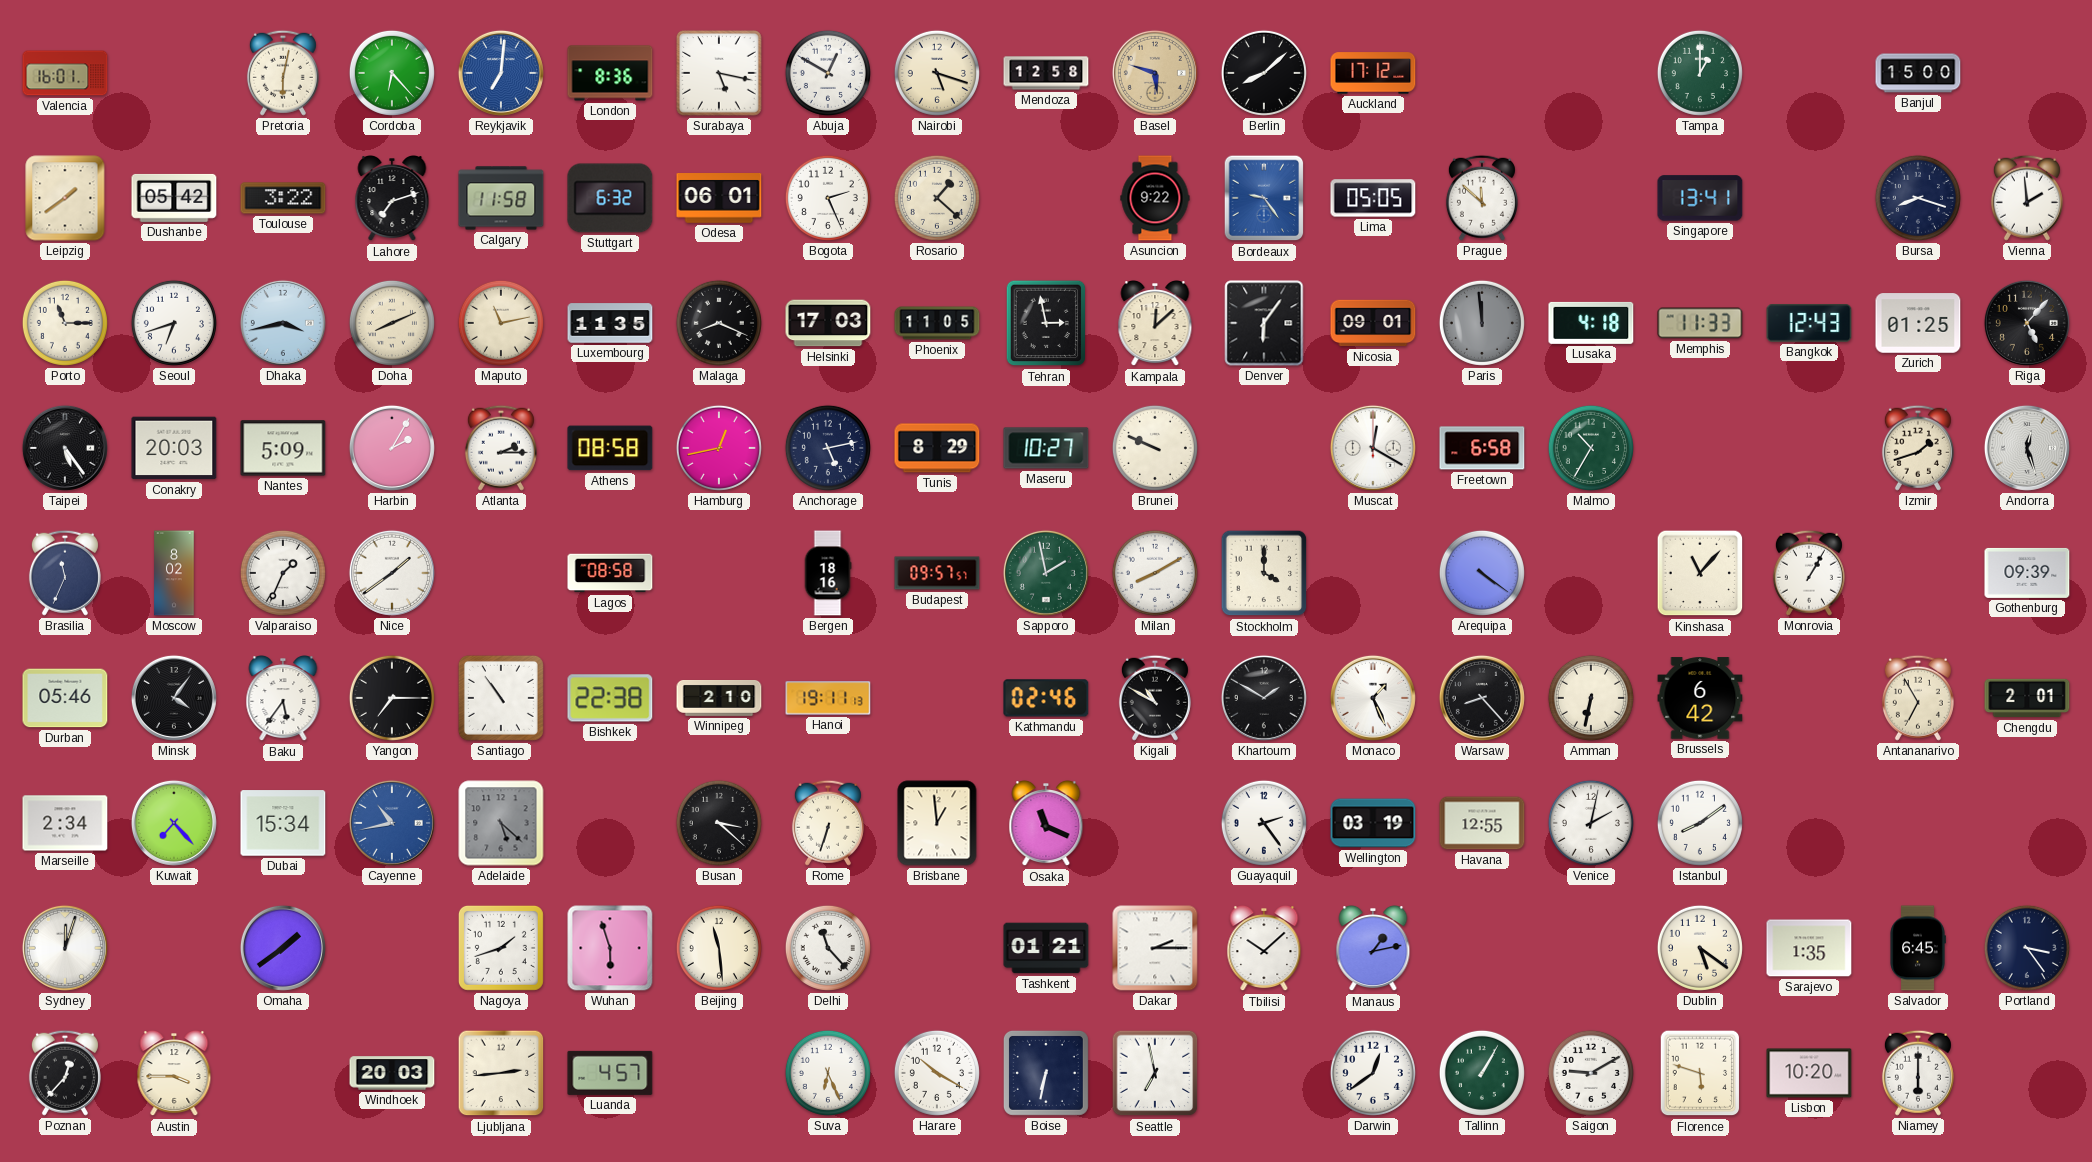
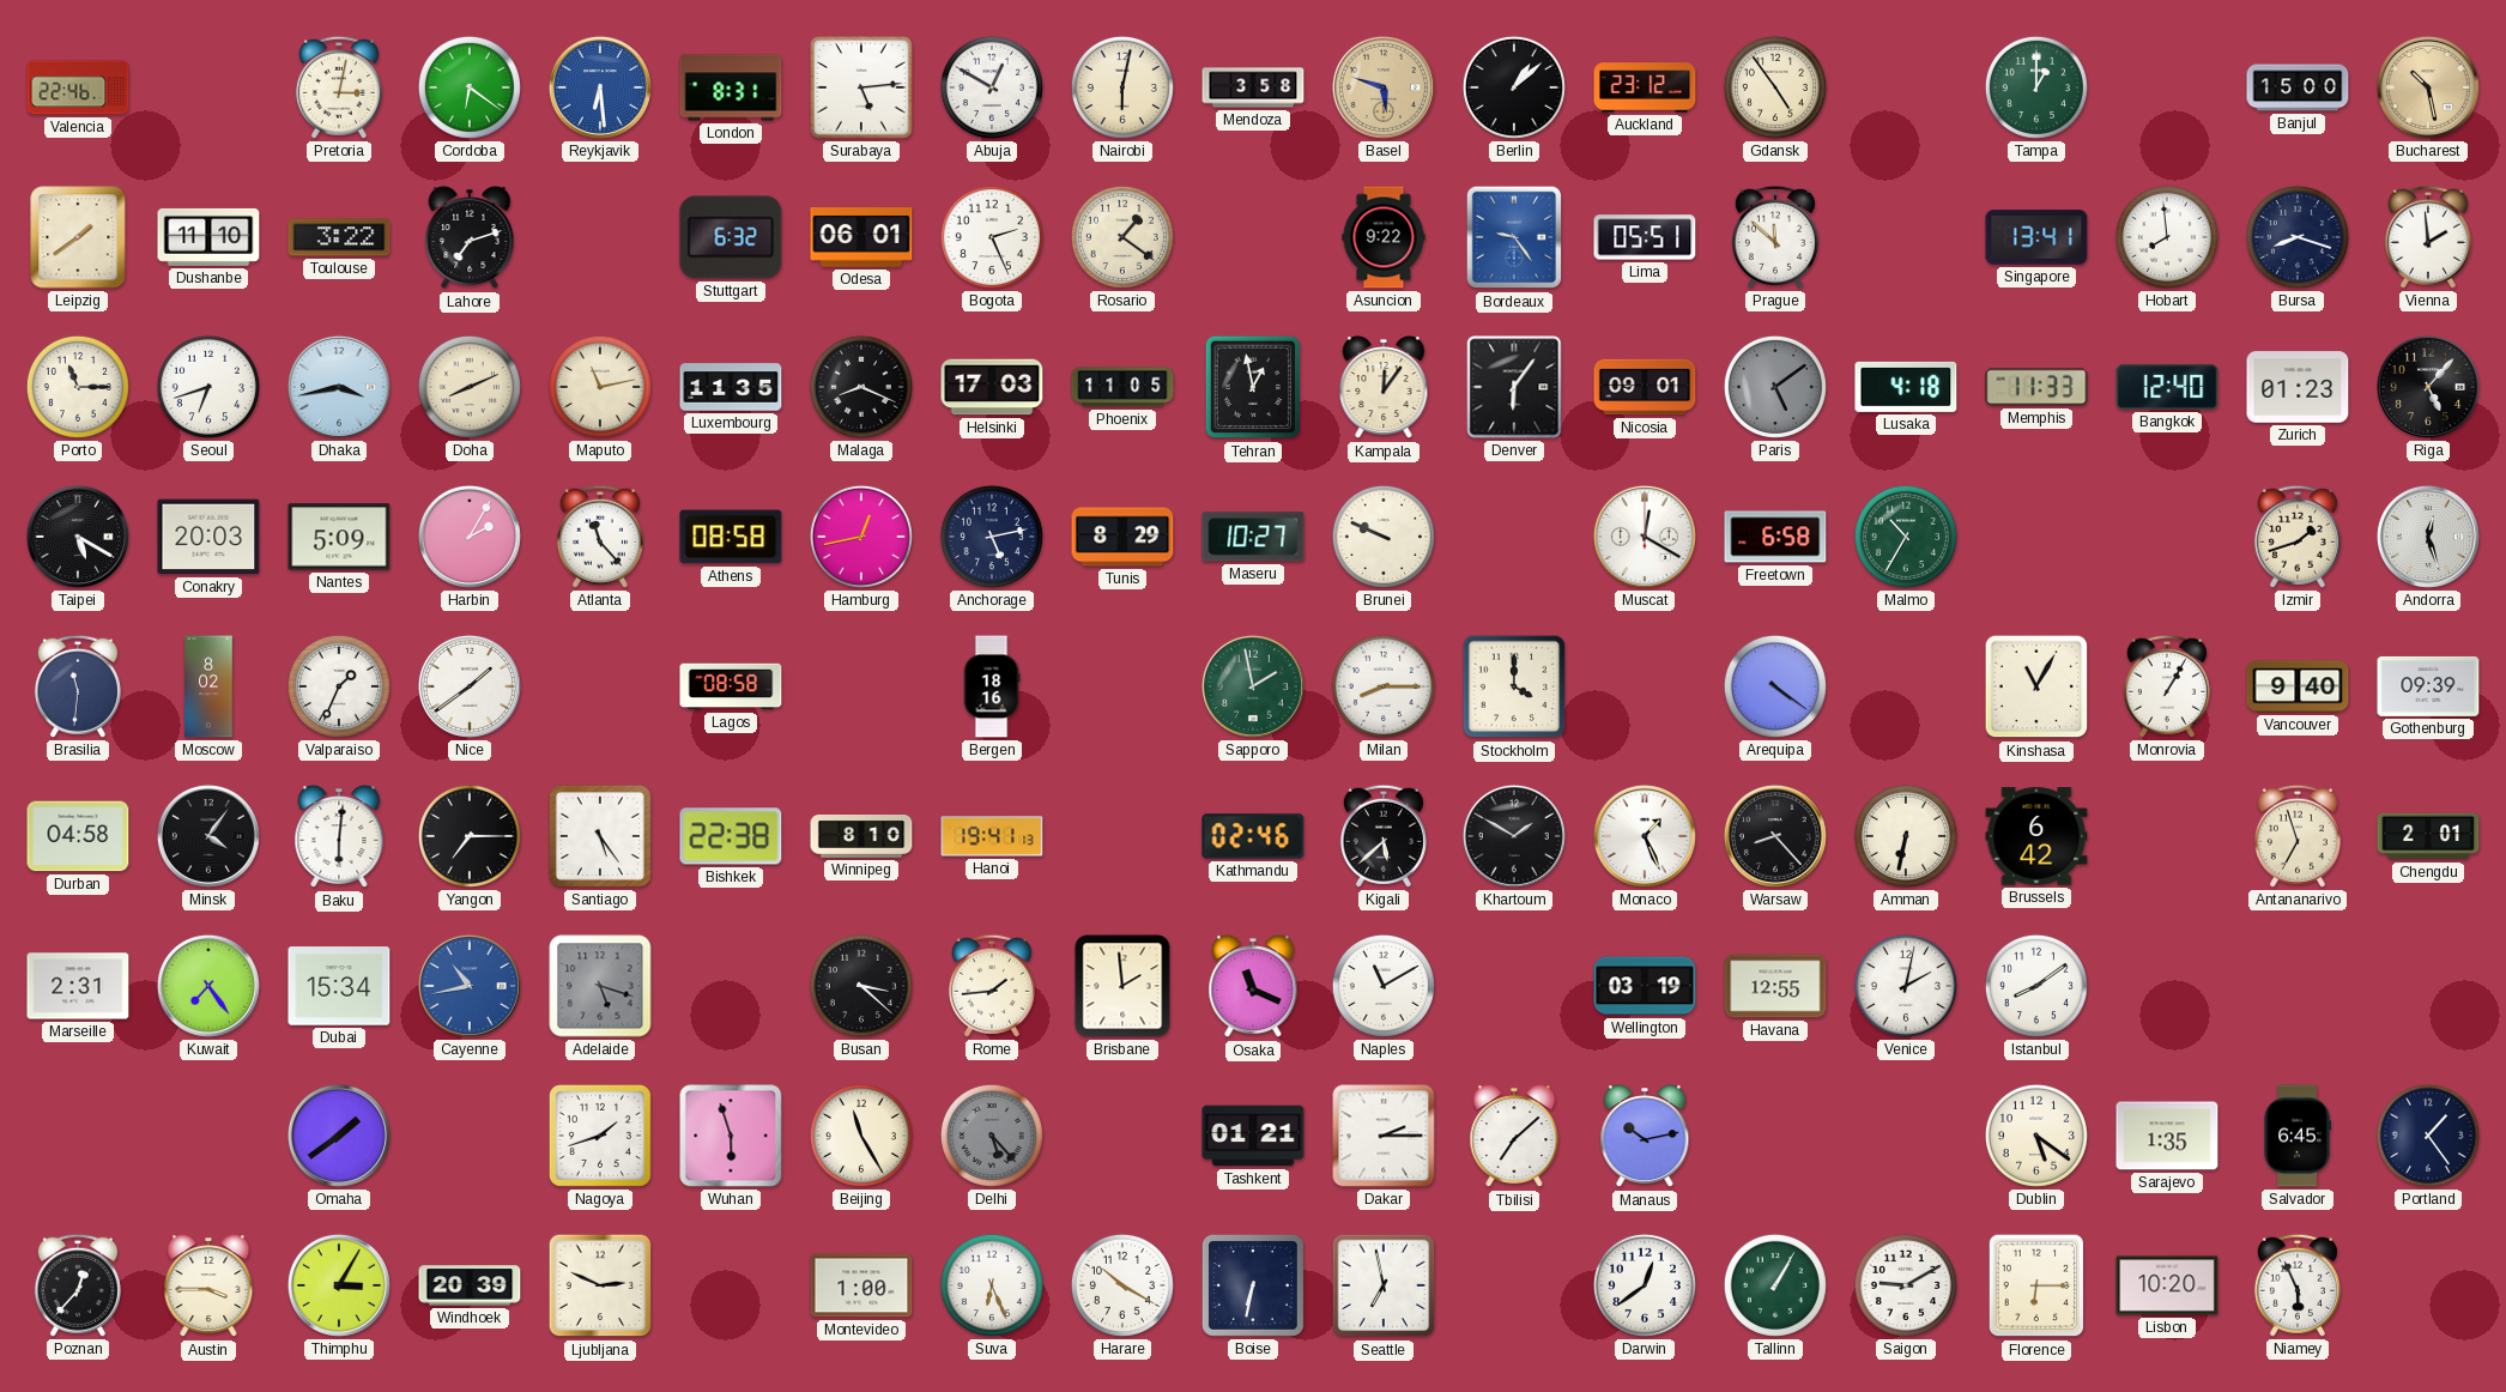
Valencia: 16:01 -> 22:46 (78, 87)
Pretoria: 6:02 -> 3:02 (339, 87)
Cordoba: 6:23 -> 6:21 (470, 87)
Reykjavik: 7:01 -> 6:29 (600, 87)
London: 8:36 -> 8:31 (731, 87)
Surabaya: 5:17 -> 5:14 (861, 87)
Nairobi: 5:18 -> 6:02 (1122, 87)
Mendoza: 12:58 -> 3:58 (1253, 87)
Berlin: 8:08 -> 1:08 (1514, 87)
Auckland: 17:12 -> 23:12 (1645, 87)
Gdansk: none -> 4:54 (1775, 87)
Bucharest: none -> 10:28 (2428, 87)
Dushanbe: 05:42 -> 11:10 (208, 237)
Calgary: 11:58 -> none (501, 198)
Rosario: 1:22 -> 1:21 (1122, 237)
Lima: 05:05 -> 05:51 (1645, 237)
Hobart: none -> 7:59 (2167, 237)
Tehran: 2:58 -> 12:58 (1253, 387)
Kampala: 12:08 -> 12:06 (1384, 388)
Paris: 11:59 -> 5:09 (1775, 387)
Bangkok: 12:43 -> 12:40 (2167, 387)
Zurich: 01:25 -> 01:23 (2298, 387)
Taipei: 5:24 -> 5:20 (78, 537)
Atlanta: 2:15 -> 11:23 (600, 537)
Brasilia: 11:34 -> 11:31 (78, 686)
Budapest: 09:57 -> none (937, 573)
Milan: 8:10 -> 8:15 (1384, 686)
Kinshasa: 11:07 -> 11:05 (2036, 686)
Vancouver: none -> 9:40 (2298, 686)
Durban: 05:46 -> 04:58 (78, 836)
Baku: 5:36 -> 6:01 (339, 837)
Santiago: 10:54 -> 5:24 (600, 836)
Winnipeg: 2:10 -> 8:10 (861, 837)
Hanoi: 19:11 -> 19:41 (992, 836)
Kigali: 10:50 -> 5:38 (1384, 836)
Antananarivo: 6:55 -> 6:57 (2298, 836)
Marseille: 2:34 -> 2:31 (78, 986)
Kuwait: 7:23 -> 7:24 (208, 986)
Adelaide: 5:22 -> 5:18 (600, 986)
Rome: 6:33 -> 1:44 (992, 986)
Brisbane: 12:59 -> 1:59 (1122, 986)
Naples: none -> 11:10 (1384, 986)
Guayaquil: 2:24 -> none (1264, 823)
Sydney: 12:03 -> none (65, 948)
Beijing: 11:29 -> 11:25 (861, 1136)
Delhi: 11:23 -> 5:23 (992, 1136)
Delhi dial: white -> grey (992, 1136)
Tbilisi: 10:08 -> 7:08 (1514, 1137)
Manaus: 1:13 -> 10:13 (1645, 1137)
Portland: 3:24 -> 1:24 (2428, 1136)
Thimphu: none -> 3:05 (339, 1285)
Windhoek: 20:03 -> 20:39 (470, 1285)
Ljubljana: 2:44 -> 2:49 (600, 1285)
Luanda: 4:57 -> none (610, 1073)
Montevideo: none -> 1:00 (861, 1285)
Florence: 5:48 -> 6:15 (2036, 1285)
Niamey: 6:00 -> 5:56 (2298, 1285)
